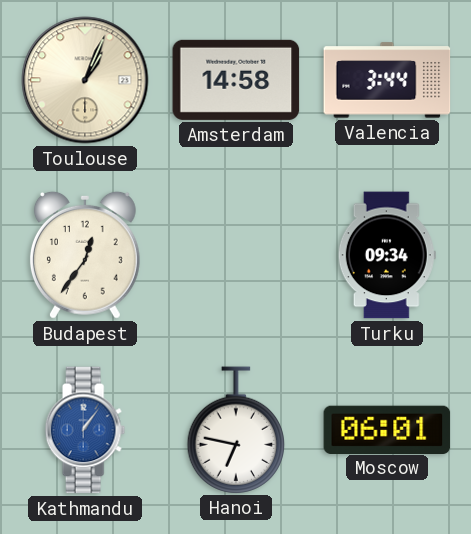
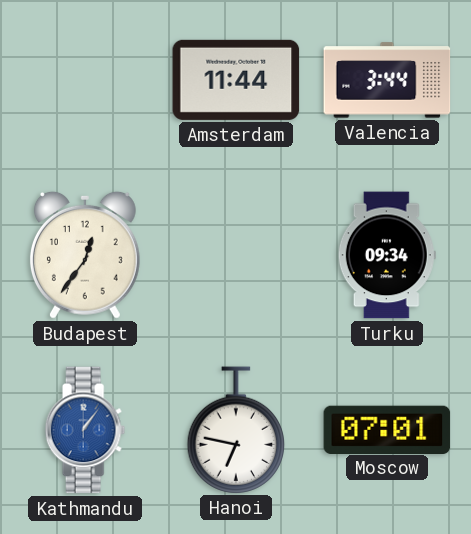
Toulouse: 1:04 -> none (85, 80)
Amsterdam: 14:58 -> 11:44 (236, 80)
Moscow: 06:01 -> 07:01 (387, 429)
